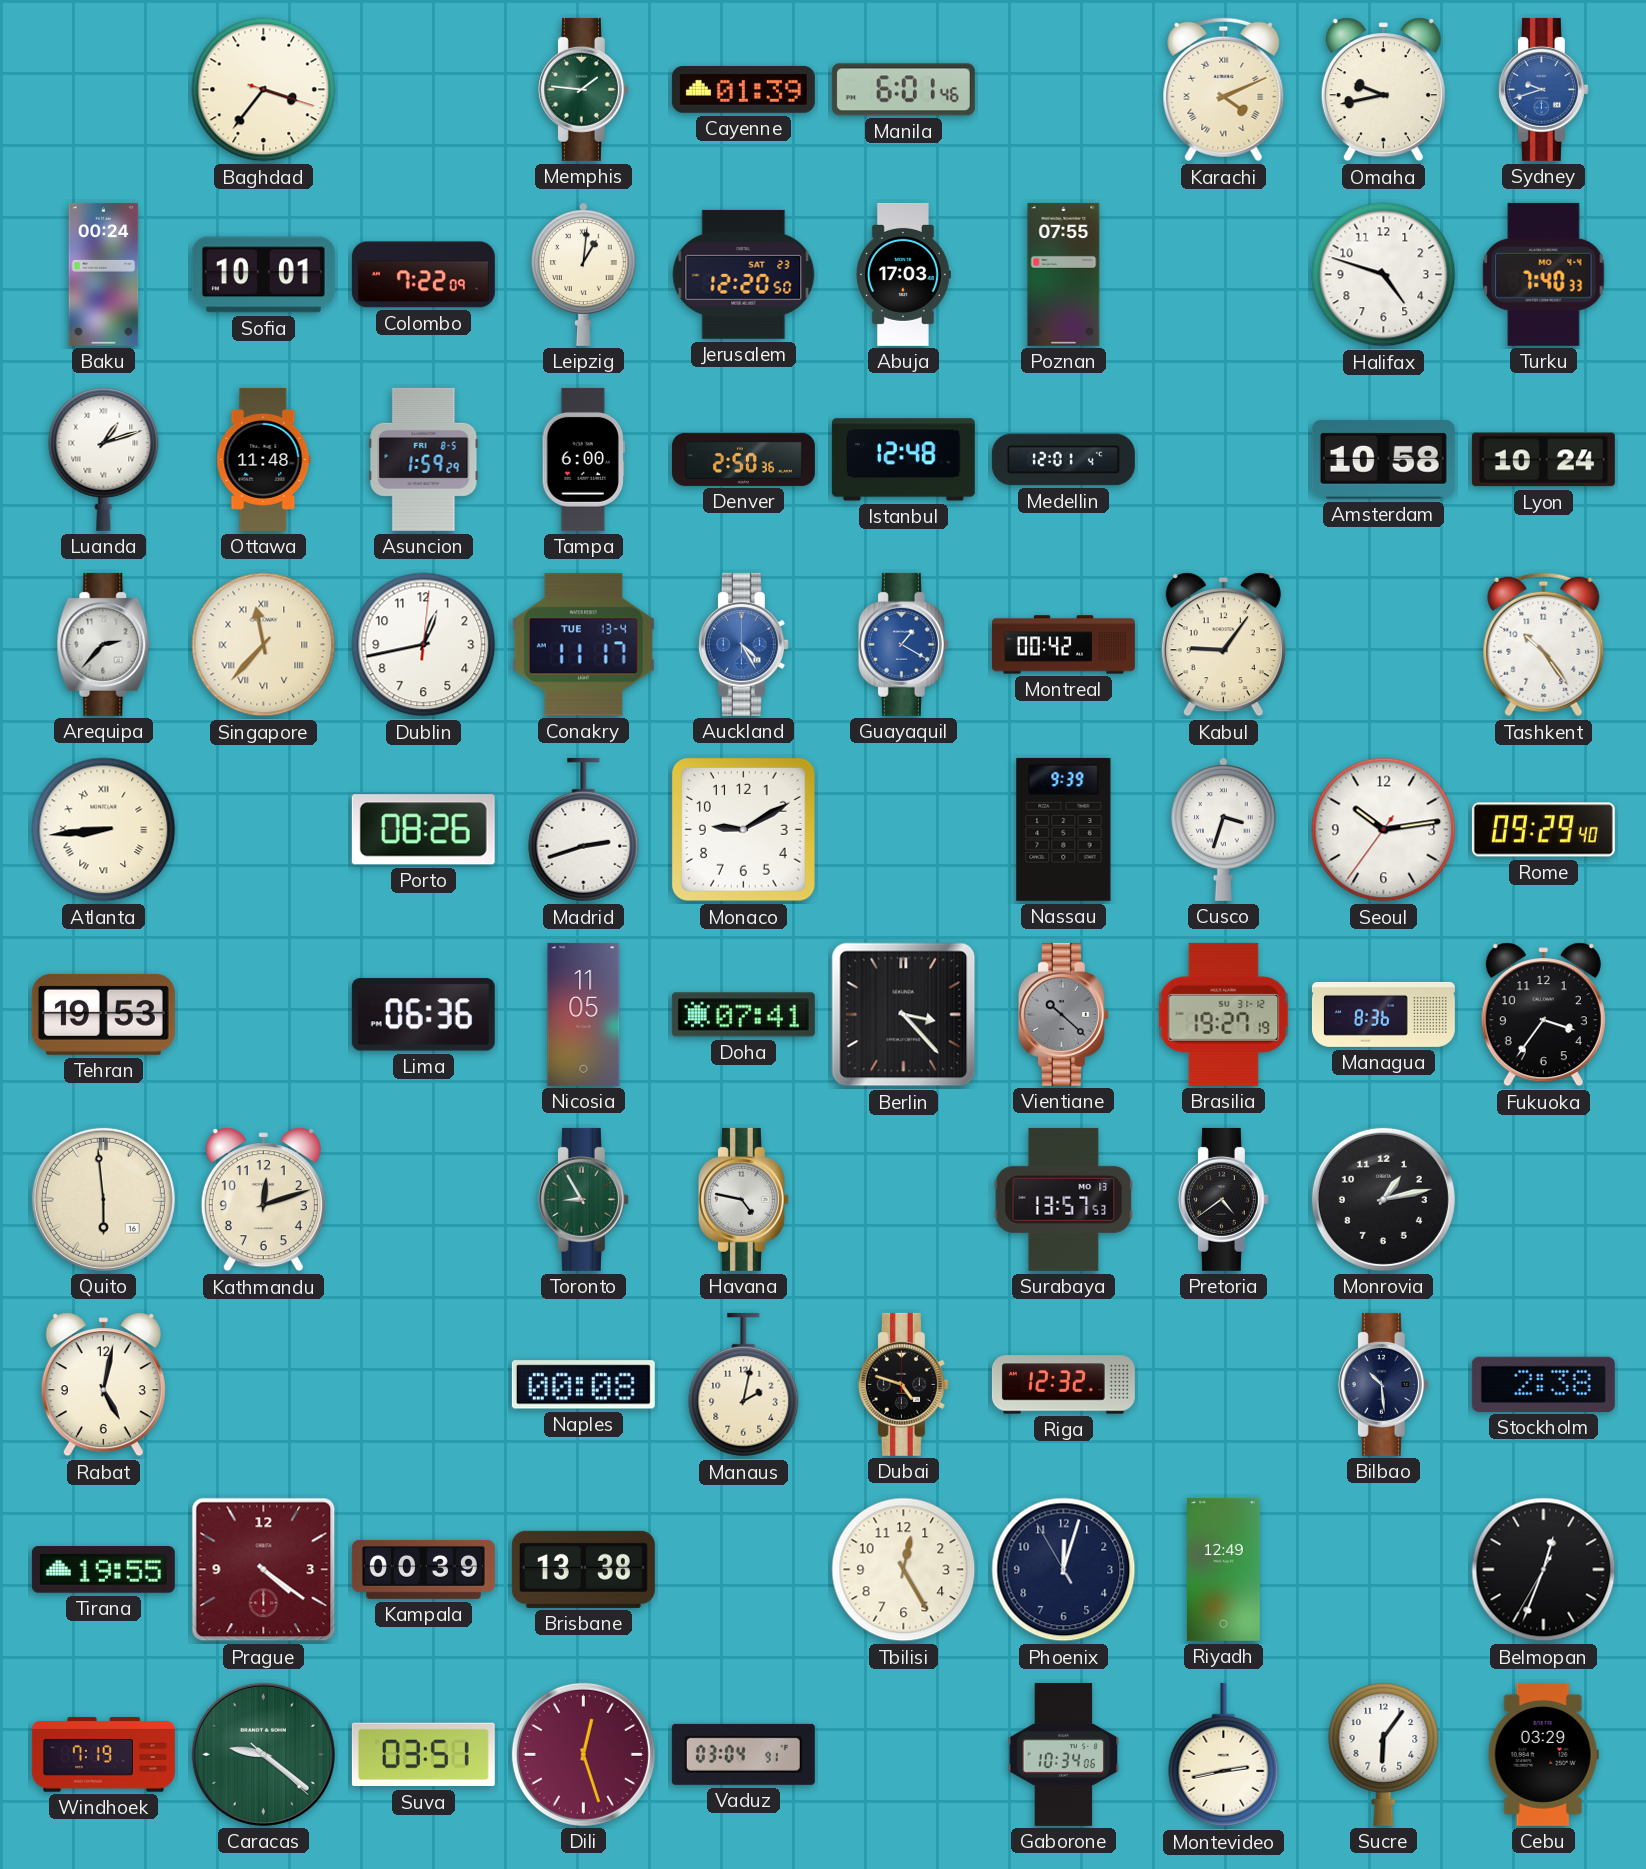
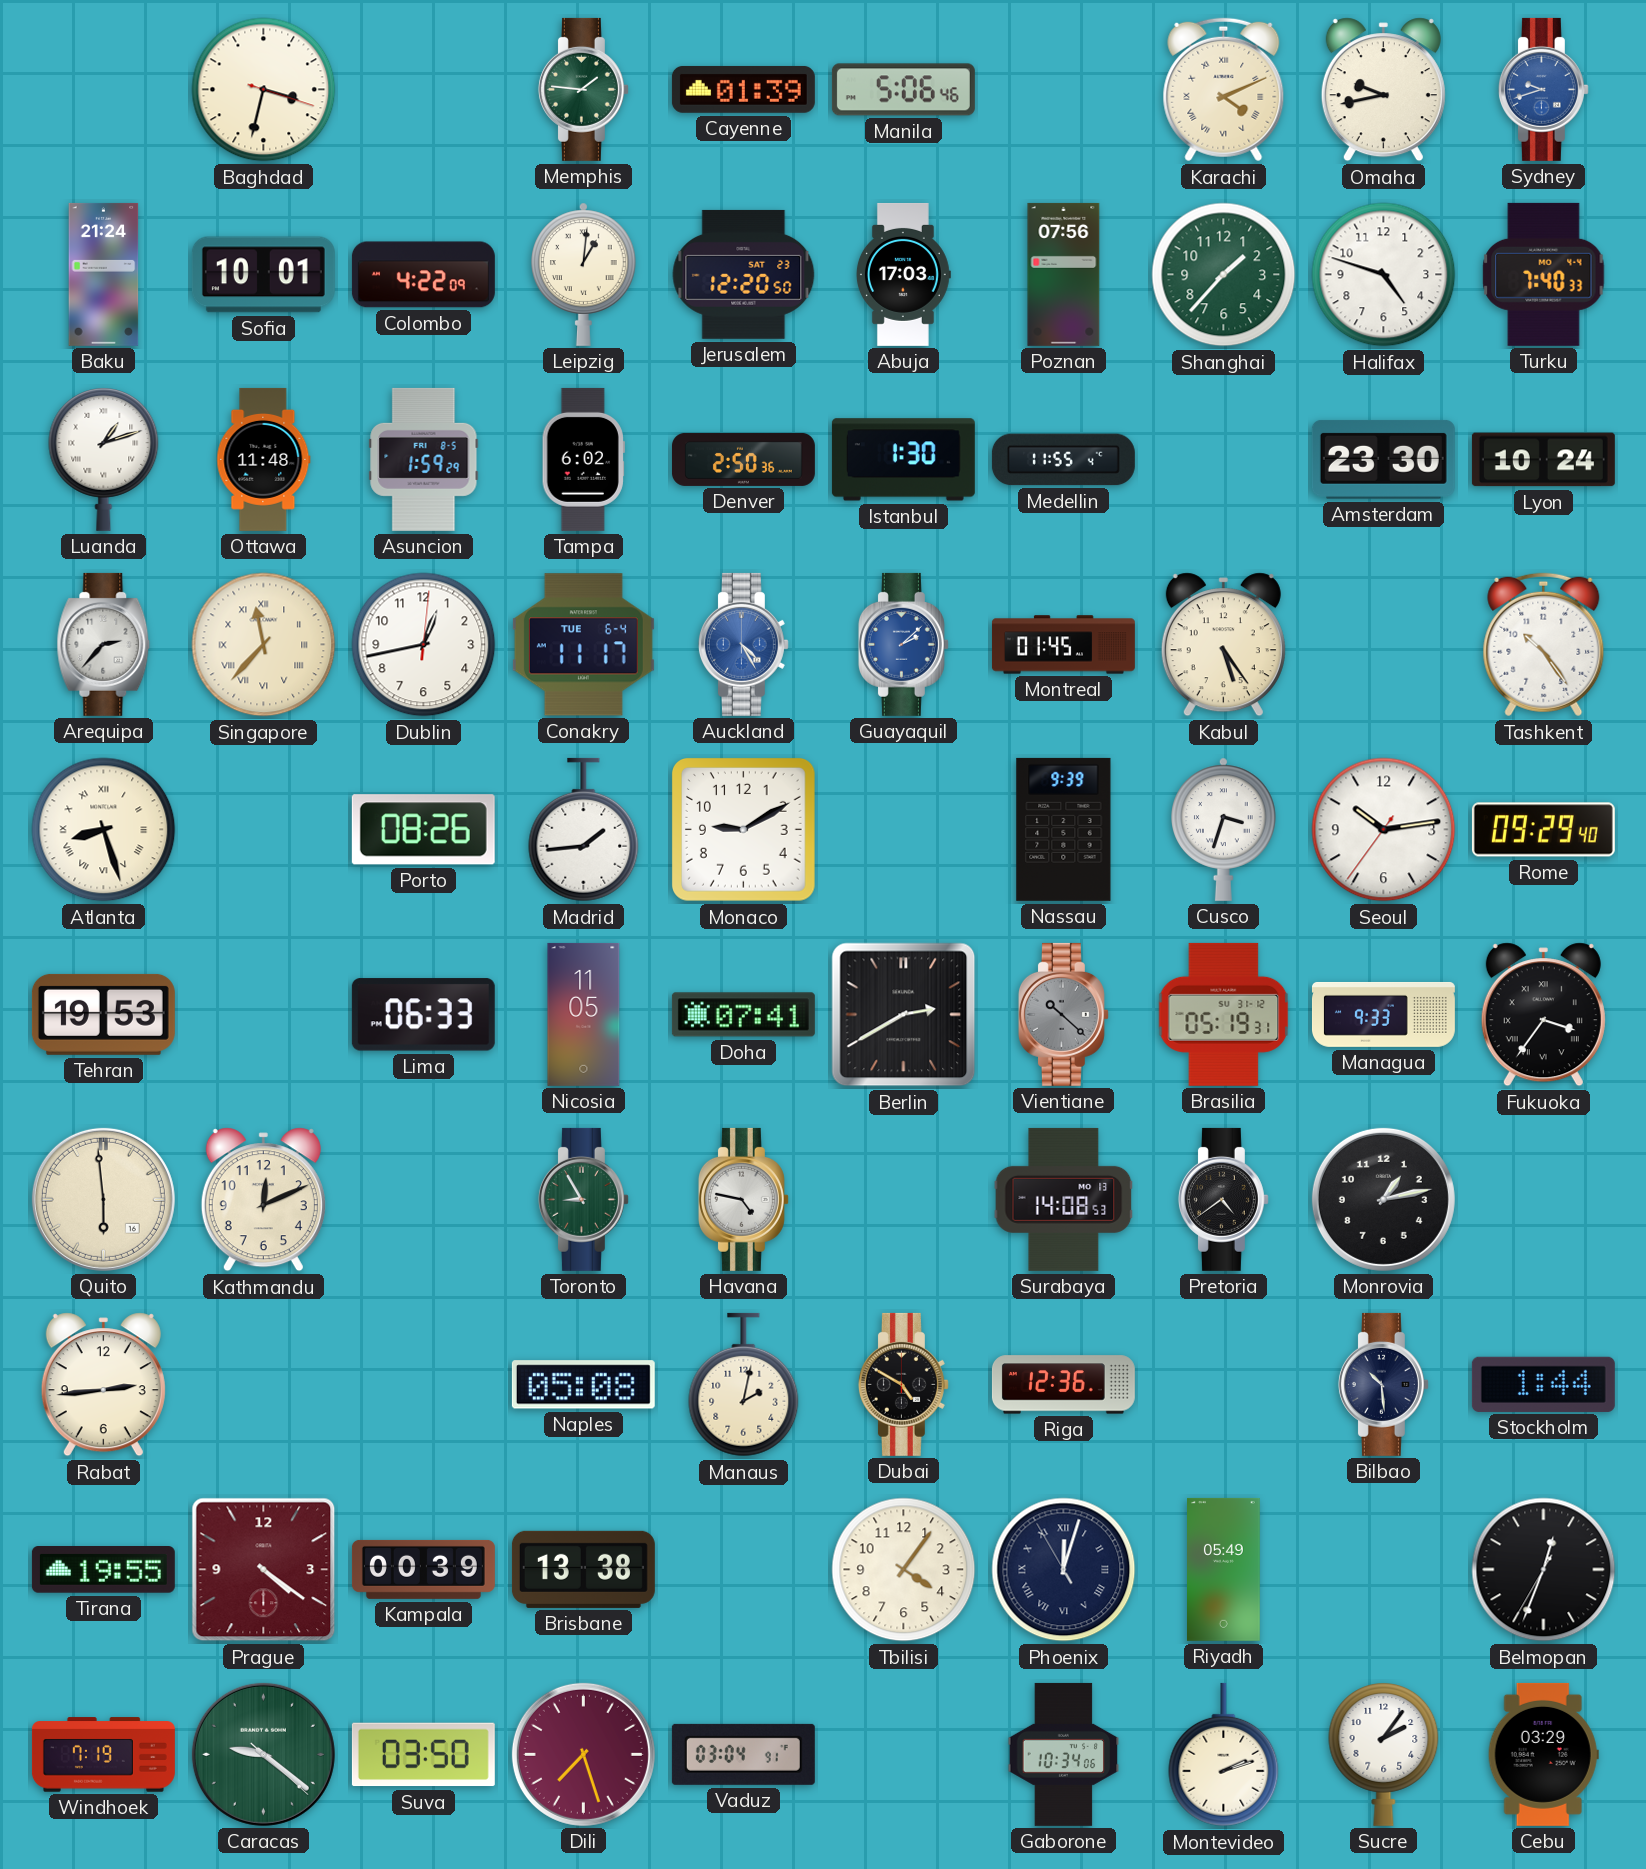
Baghdad: 3:36 -> 3:32 (264, 90)
Manila: 6:01 -> 5:06 (903, 90)
Baku: 00:24 -> 21:24 (104, 274)
Colombo: 7:22 -> 4:22 (423, 275)
Poznan: 07:55 -> 07:56 (1064, 274)
Shanghai: none -> 1:37 (1224, 275)
Tampa: 6:00 -> 6:02 (583, 459)
Istanbul: 12:48 -> 1:30 (903, 460)
Medellin: 12:01 -> 11:55 (1063, 460)
Amsterdam: 10:58 -> 23:30 (1383, 460)
Conakry date: TUE 13-4 -> TUE 6-4 (583, 645)
Guayaquil: 1:20 -> 2:08 (903, 644)
Montreal: 00:42 -> 01:45 (1063, 645)
Kabul: 9:06 -> 5:24 (1223, 645)
Atlanta: 8:44 -> 8:27 (104, 830)
Madrid: 2:42 -> 1:44 (584, 830)
Lima: 06:36 -> 06:33 (423, 1015)
Berlin: 3:23 -> 2:40 (904, 1015)
Brasilia: 19:27 -> 05:19 (1224, 1014)
Managua: 8:36 -> 9:33 (1383, 1014)
Fukuoka numerals: Arabic -> Roman (1543, 1015)
Kathmandu: 12:12 -> 12:11 (263, 1200)
Surabaya: 13:57 -> 14:08 (1064, 1199)
Rabat: 5:02 -> 2:44 (103, 1385)
Naples: 00:08 -> 05:08 (583, 1385)
Dubai: 4:48 -> 4:50 (903, 1384)
Riga: 12:32 -> 12:36 (1063, 1385)
Stockholm: 2:38 -> 1:44 (1543, 1384)
Tbilisi: 12:25 -> 4:06 (904, 1570)
Phoenix numerals: Arabic -> Roman (1064, 1570)
Riyadh: 12:49 -> 05:49 (1224, 1569)
Suva: 03:51 -> 03:50 (423, 1755)
Dili: 12:27 -> 7:27 (583, 1754)
Montevideo: 2:43 -> 2:12 (1224, 1755)
Sucre: 6:06 -> 2:06 (1384, 1755)
